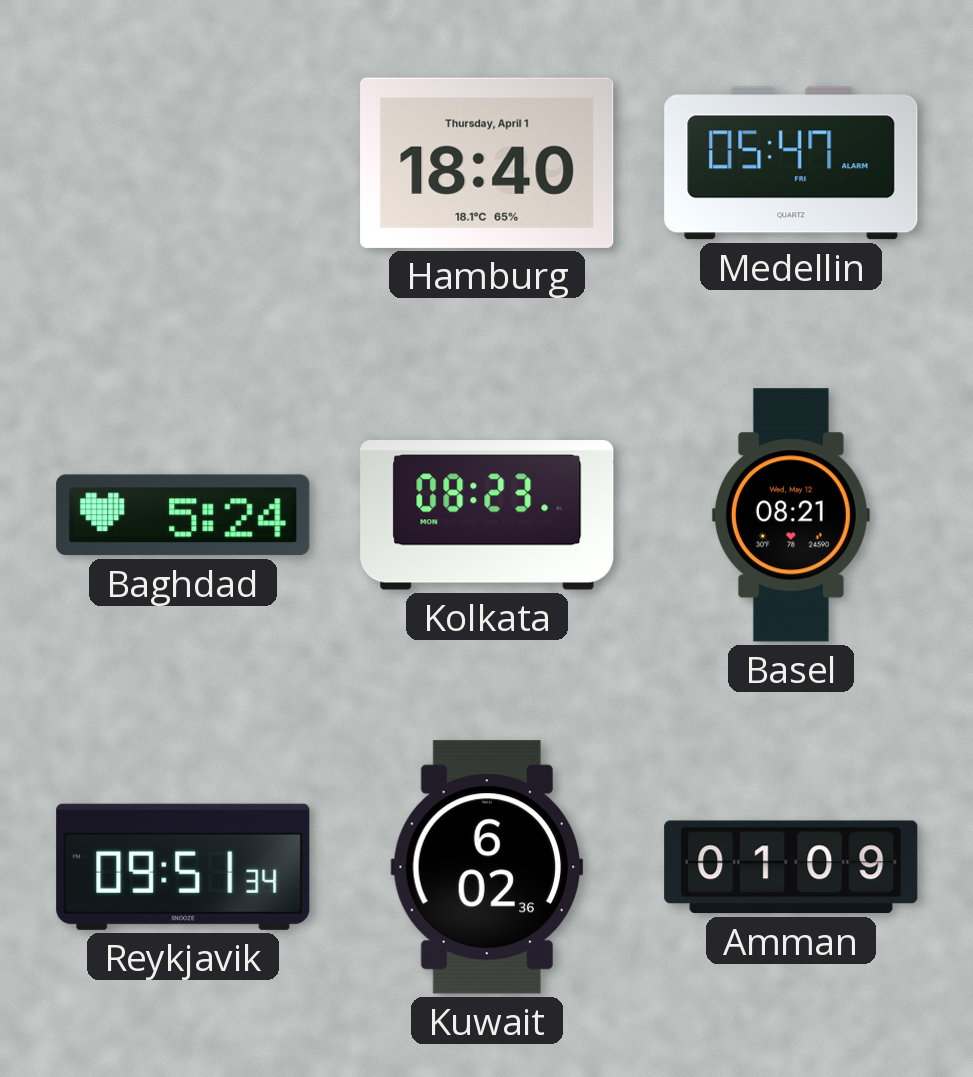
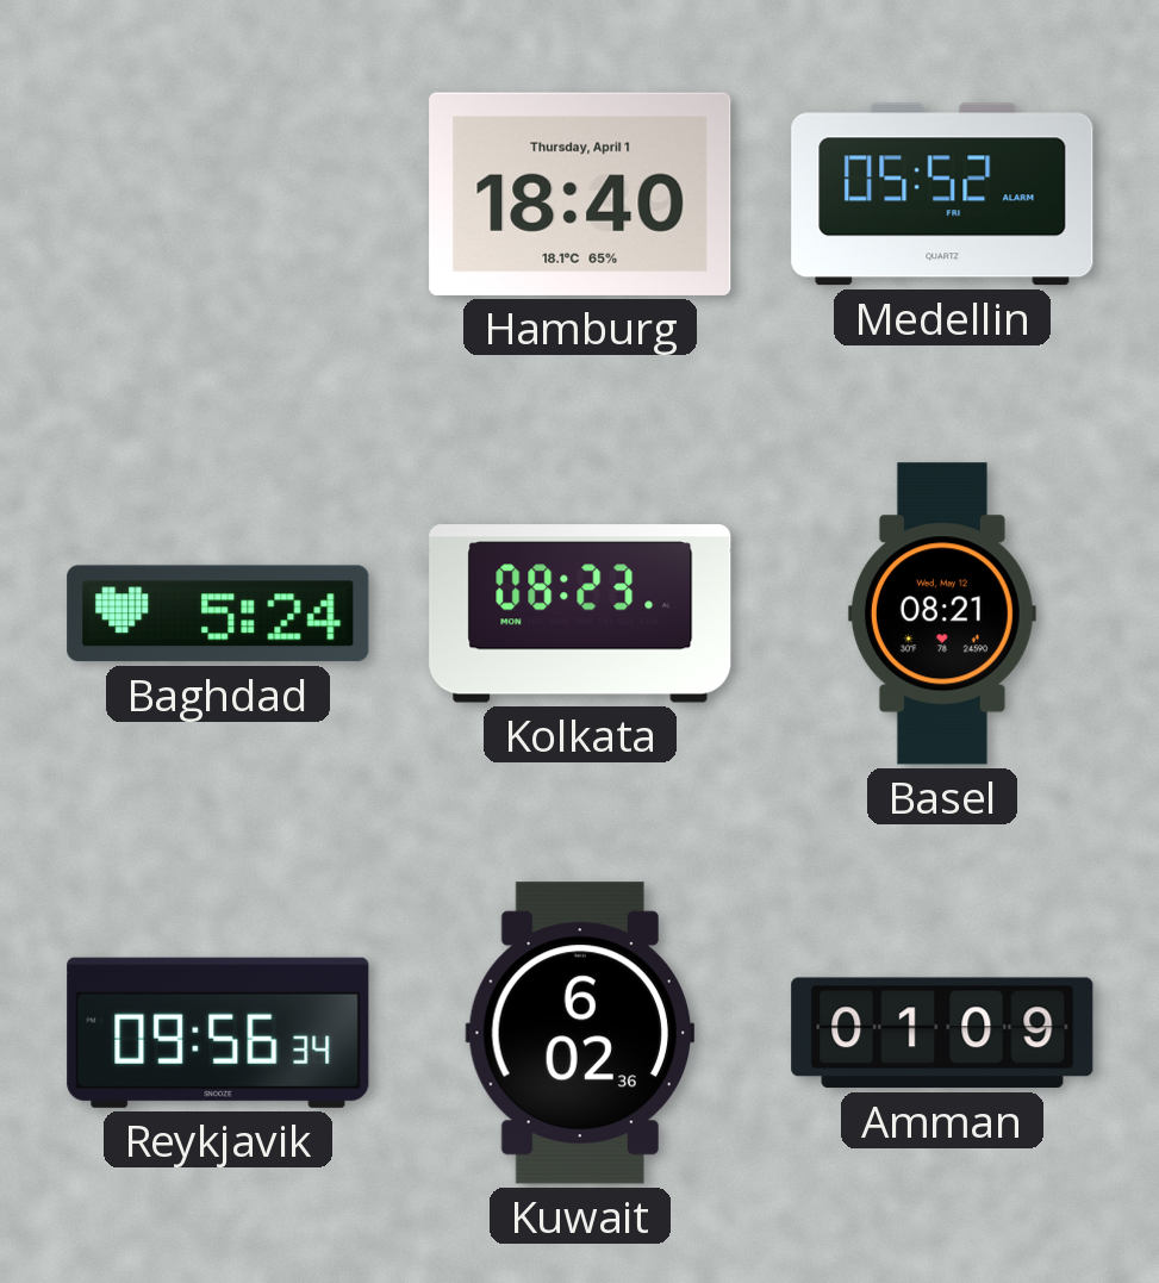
Medellin: 05:47 -> 05:52 (942, 194)
Reykjavik: 09:51 -> 09:56 (218, 1033)
